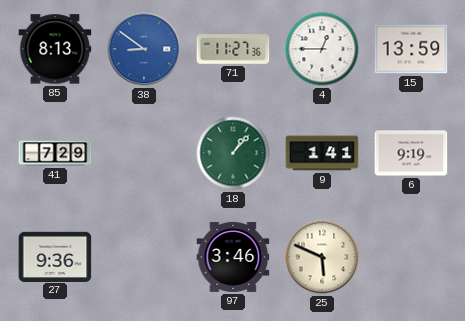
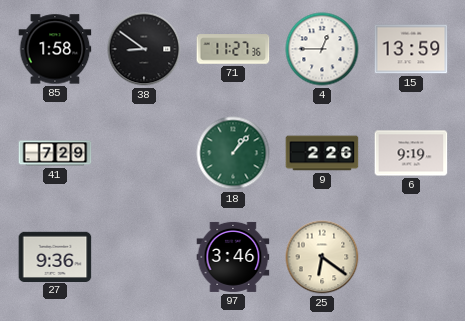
85: 8:13 -> 1:58 (55, 49)
38 dial: blue -> black (144, 49)
9: 1:41 -> 2:26 (322, 153)
25: 5:49 -> 6:21 (322, 257)
